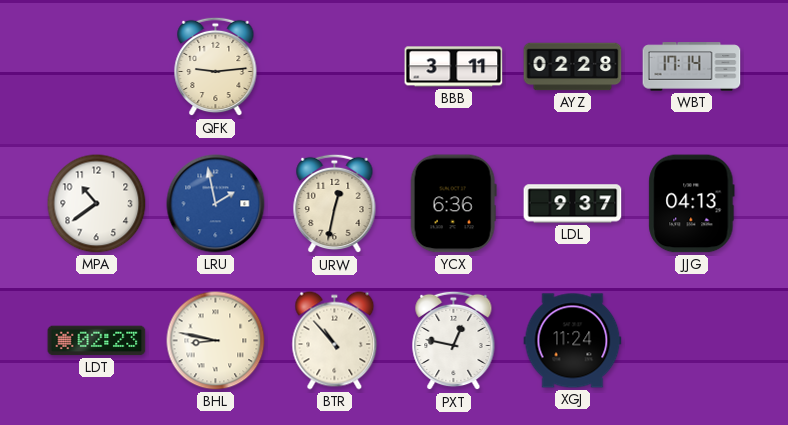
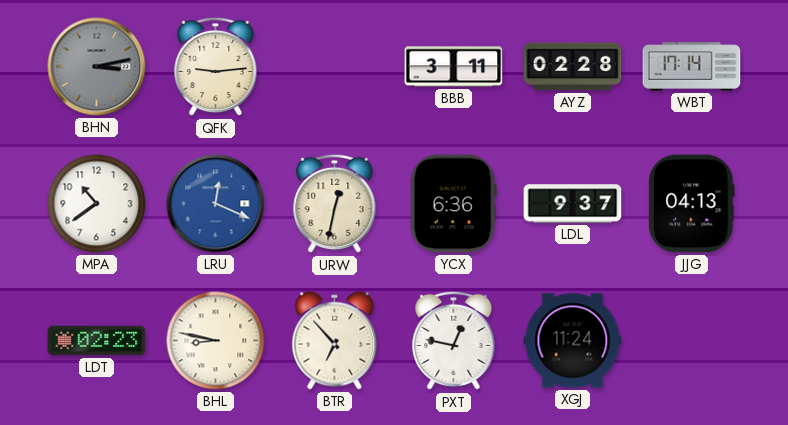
BHN: none -> 3:13 (97, 67)
LRU: 1:58 -> 12:19 (216, 204)
BTR: 10:53 -> 6:53 (335, 341)
